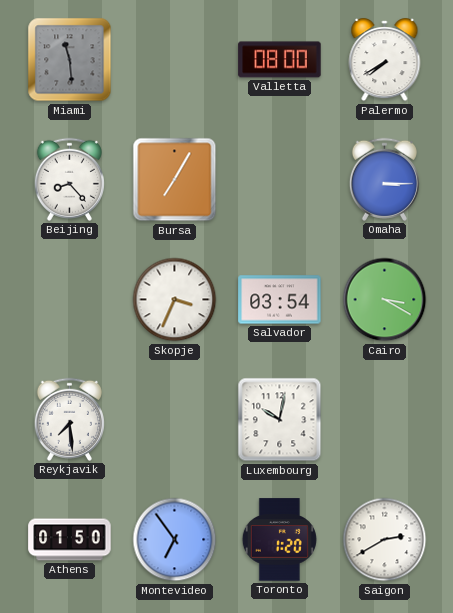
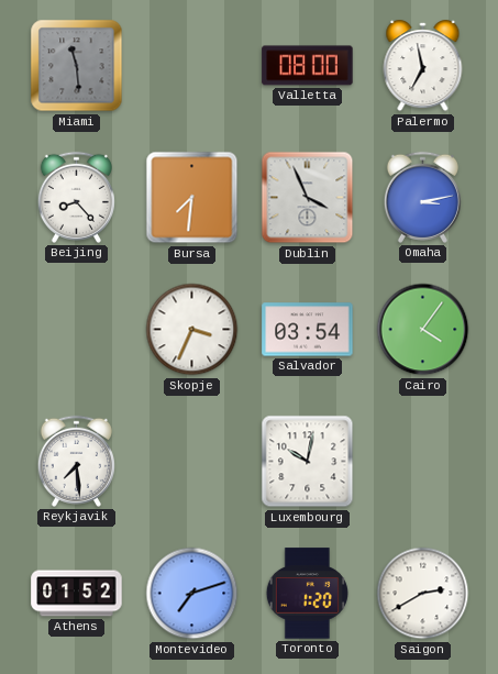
Palermo: 7:40 -> 6:58 (423, 66)
Bursa: 7:05 -> 7:31 (192, 198)
Dublin: none -> 3:56 (308, 198)
Omaha: 3:15 -> 3:13 (422, 197)
Cairo: 3:20 -> 4:06 (423, 330)
Athens: 01:50 -> 01:52 (77, 594)
Montevideo: 6:54 -> 7:12 (192, 594)
